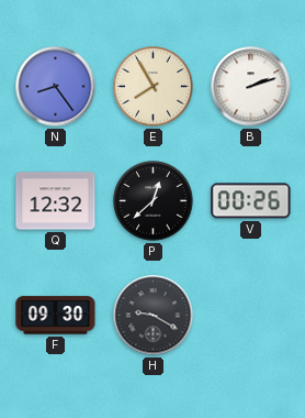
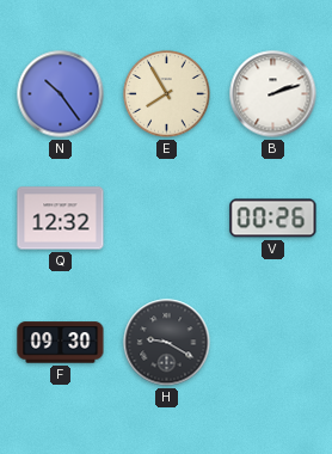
N: 8:24 -> 10:24 (61, 94)
P: 12:38 -> none (154, 201)
